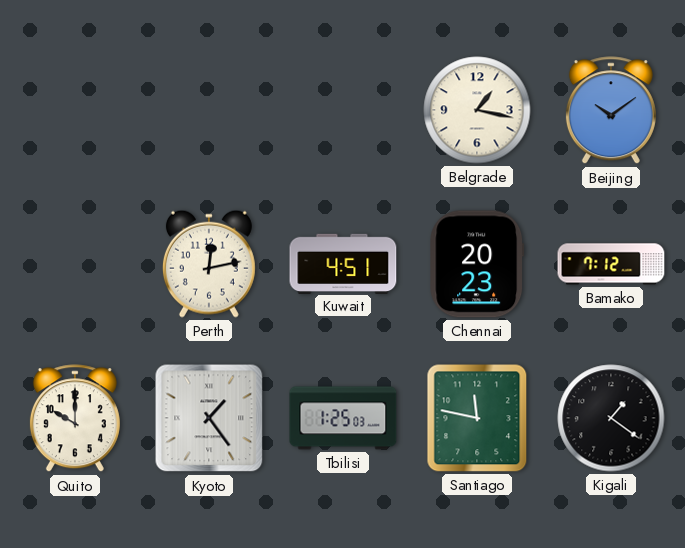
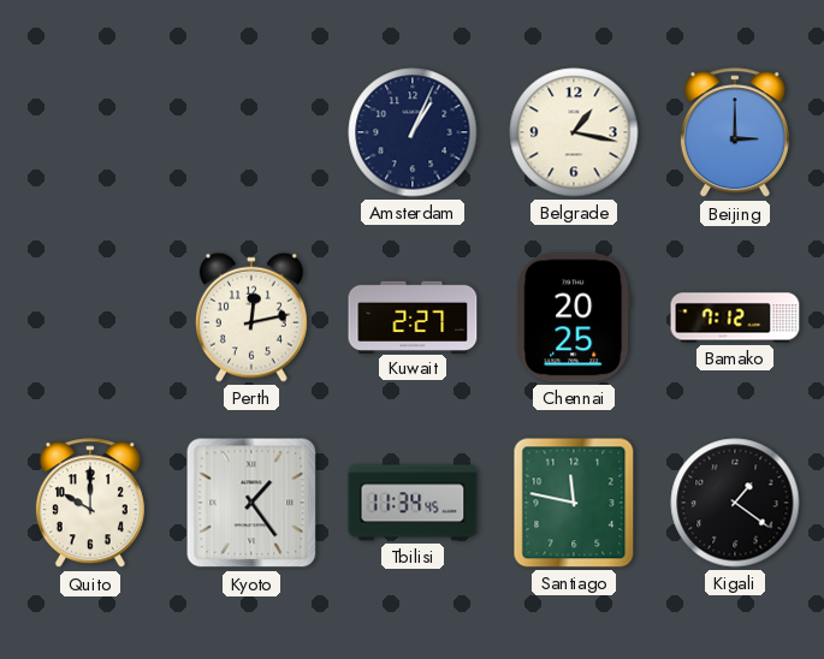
Amsterdam: none -> 1:04 (413, 132)
Beijing: 10:09 -> 3:00 (735, 133)
Kuwait: 4:51 -> 2:27 (413, 316)
Chennai: 20:23 -> 20:25 (574, 317)
Tbilisi: 1:25 -> 11:34 (413, 503)
